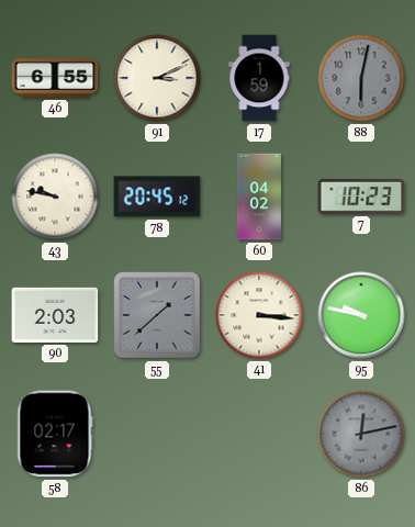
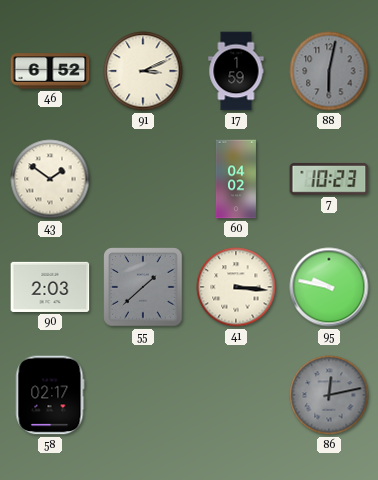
46: 6:55 -> 6:52 (50, 71)
43: 9:47 -> 1:51 (50, 179)
78: 20:45 -> none (157, 197)
